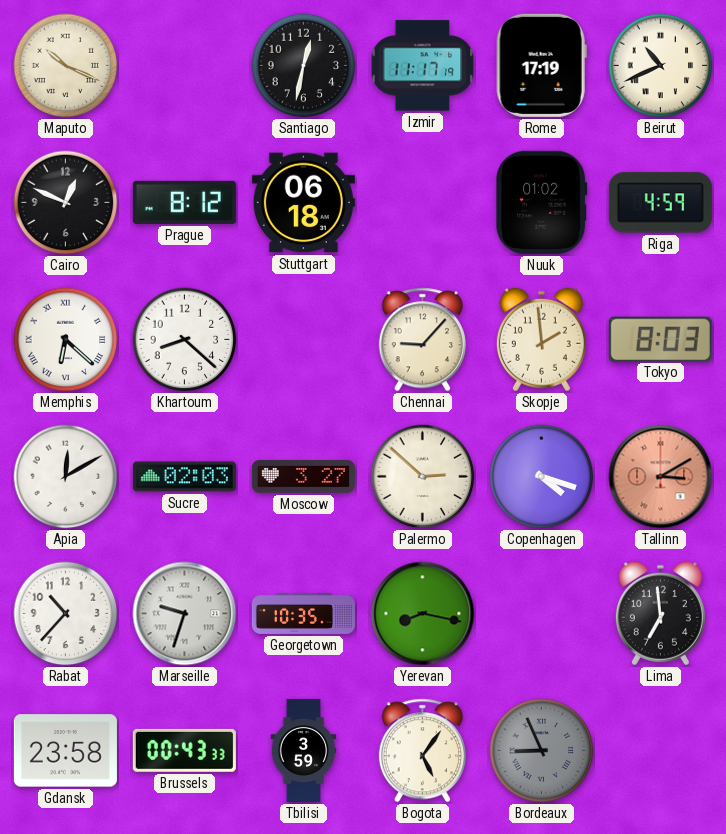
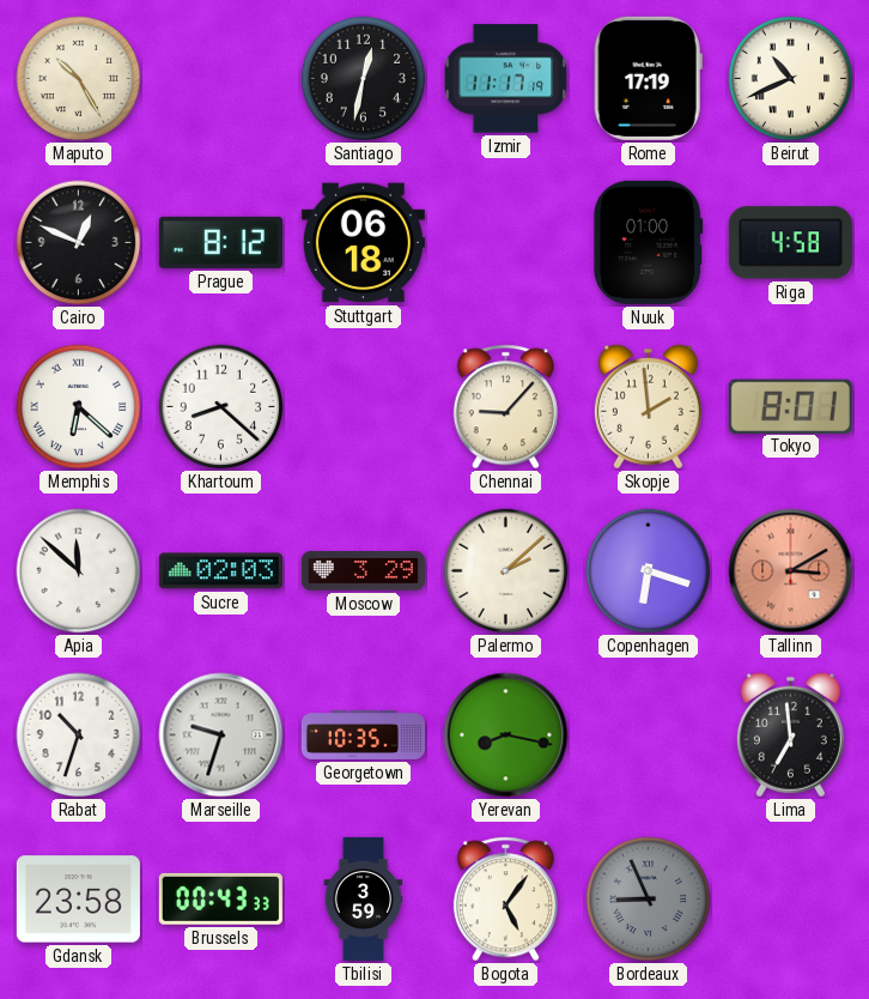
Maputo: 10:19 -> 10:25 (79, 79)
Nuuk: 01:02 -> 01:00 (649, 242)
Riga: 4:59 -> 4:58 (790, 243)
Tokyo: 8:03 -> 8:01 (790, 406)
Apia: 12:10 -> 11:52 (79, 571)
Moscow: 3:27 -> 3:29 (363, 571)
Palermo: 2:52 -> 2:08 (506, 571)
Copenhagen: 4:18 -> 6:18 (649, 571)
Rabat: 10:37 -> 10:33 (79, 735)
